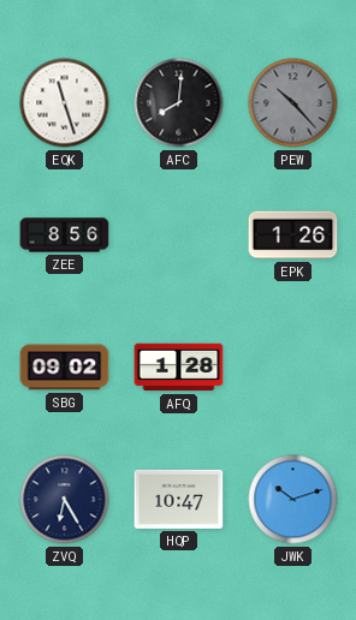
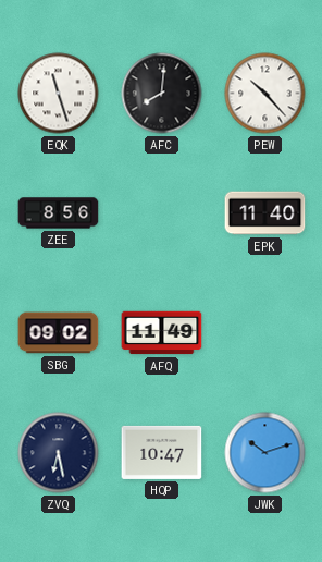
PEW dial: grey -> white (265, 94)
EPK: 1:26 -> 11:40 (265, 213)
AFQ: 1:28 -> 11:49 (162, 333)
ZVQ: 6:25 -> 6:28 (59, 453)
